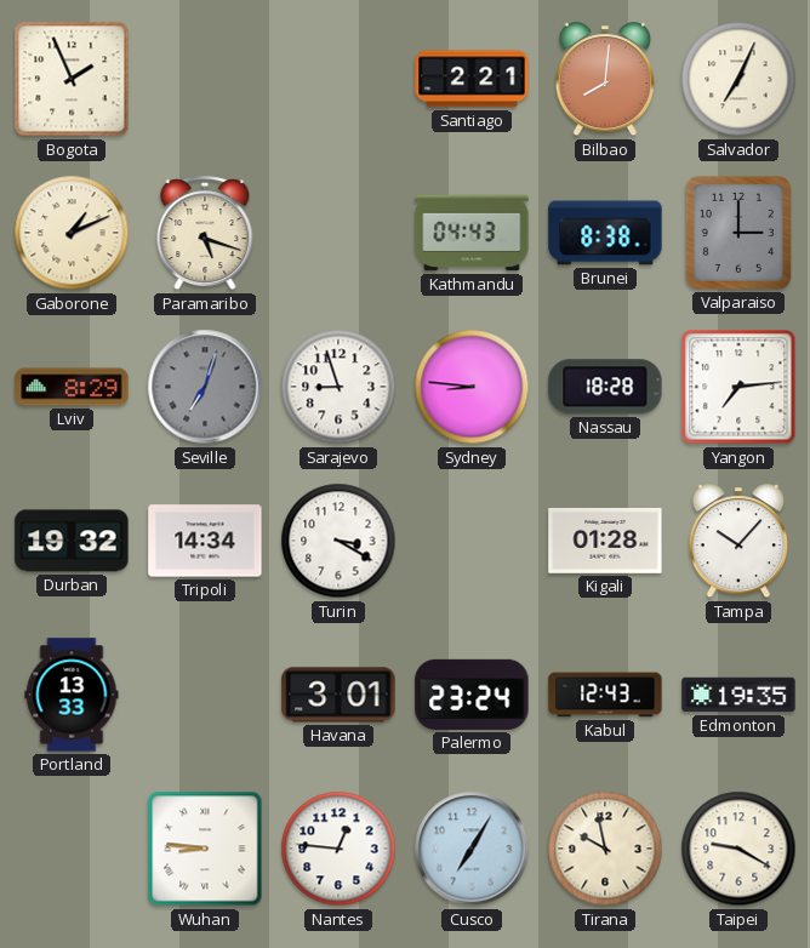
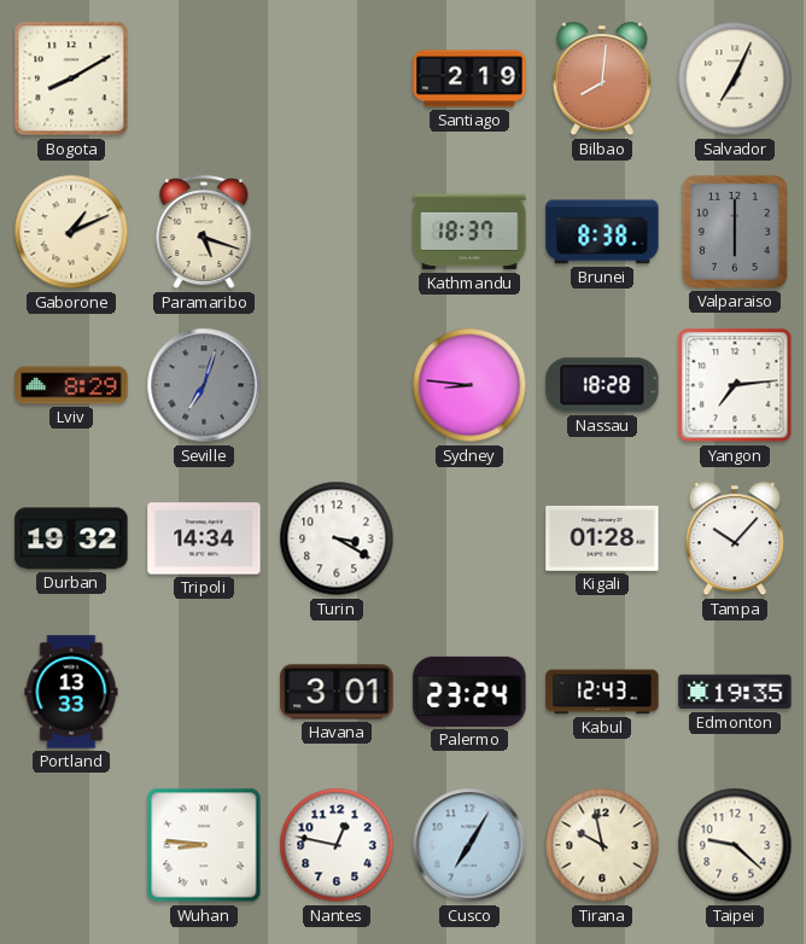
Bogota: 1:56 -> 8:10 (71, 78)
Santiago: 2:21 -> 2:19 (469, 78)
Kathmandu: 04:43 -> 18:37 (469, 232)
Valparaiso: 3:00 -> 6:00 (735, 232)
Sarajevo: 8:57 -> none (338, 387)
Nantes: 12:46 -> 12:47 (337, 845)
Taipei: 9:20 -> 9:22 (735, 845)
